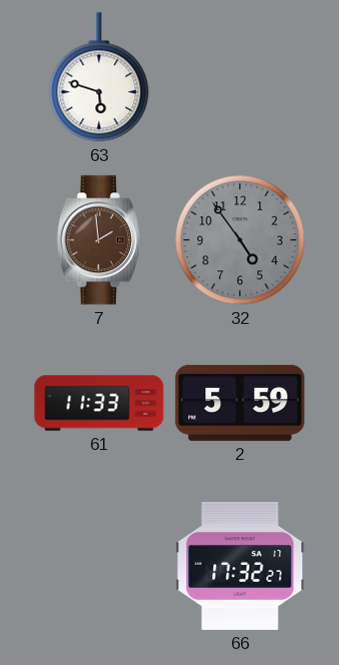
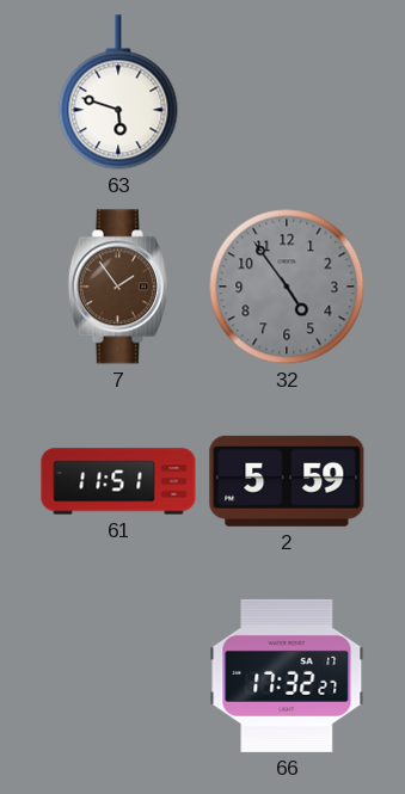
7: 1:59 -> 1:54 (118, 287)
61: 11:33 -> 11:51 (118, 481)
